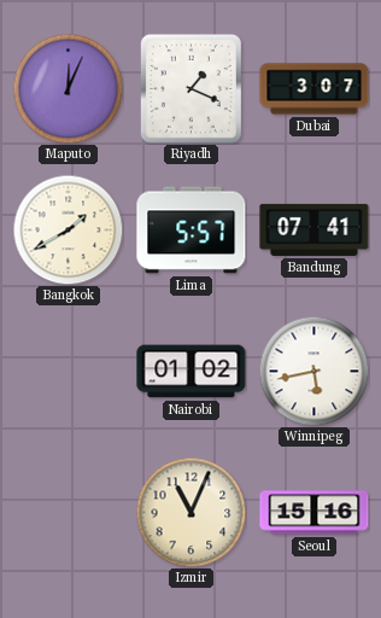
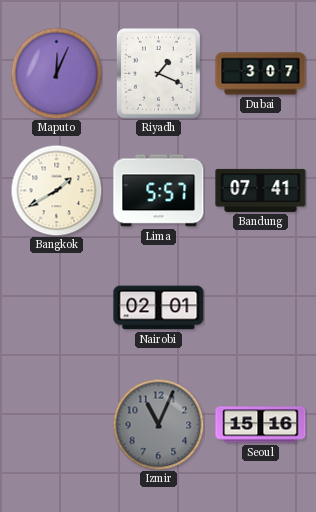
Nairobi: 01:02 -> 02:01 (159, 308)
Winnipeg: 5:43 -> none (313, 371)
Izmir dial: cream -> grey (158, 424)
